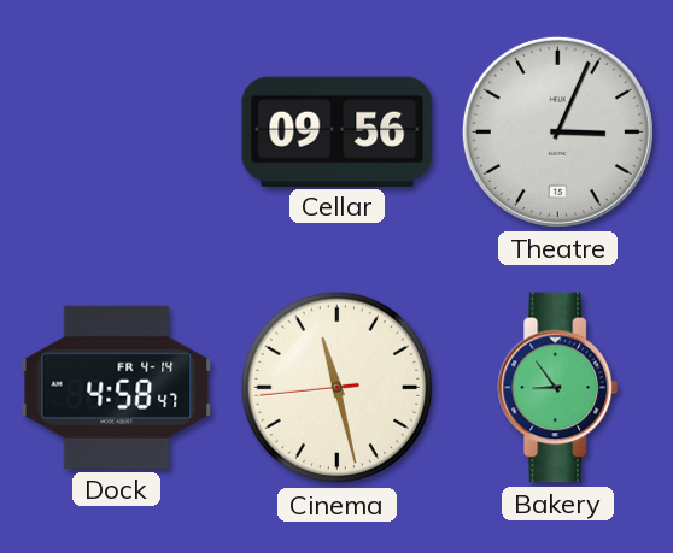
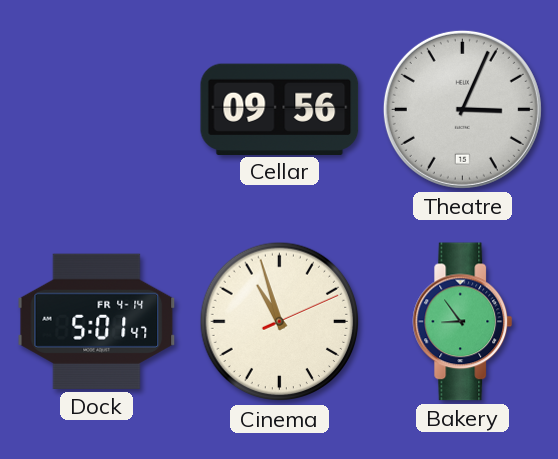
Dock: 4:58 -> 5:01 (97, 321)
Cinema: 11:27 -> 10:57 (280, 322)
